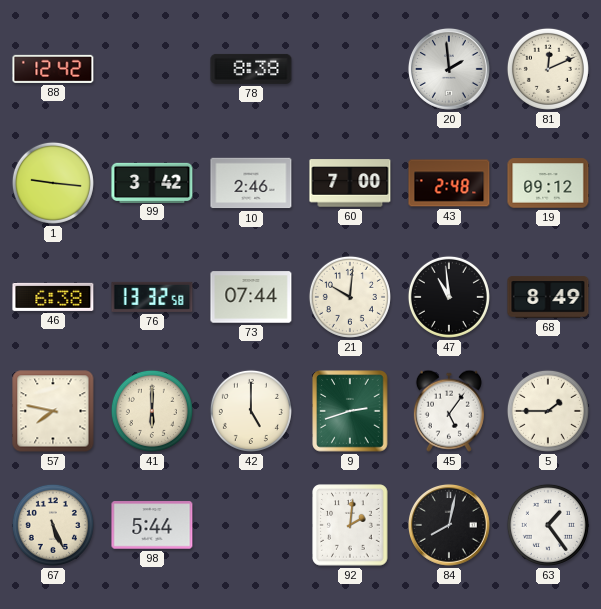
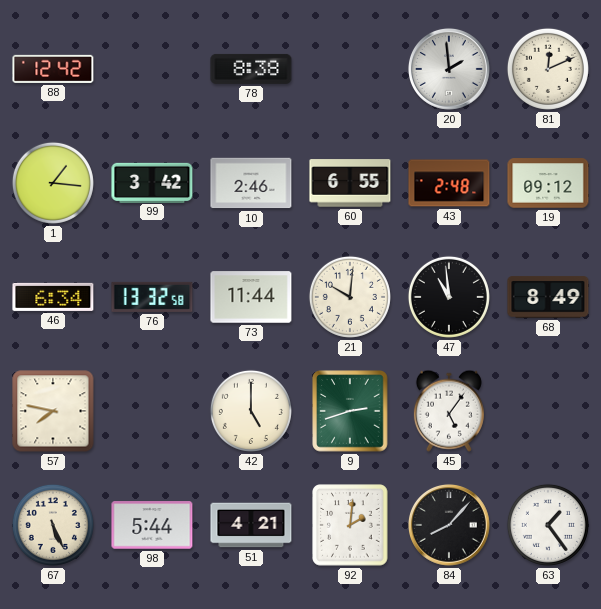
1: 9:16 -> 1:16 (53, 183)
60: 7:00 -> 6:55 (350, 183)
46: 6:38 -> 6:34 (53, 297)
73: 07:44 -> 11:44 (251, 297)
41: 6:00 -> none (152, 411)
5: 1:45 -> none (548, 411)
51: none -> 4:21 (251, 525)
84: 8:02 -> 8:07 (449, 525)
